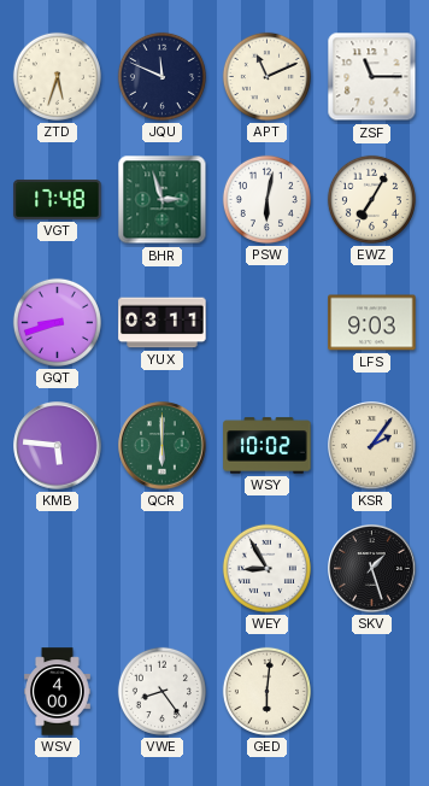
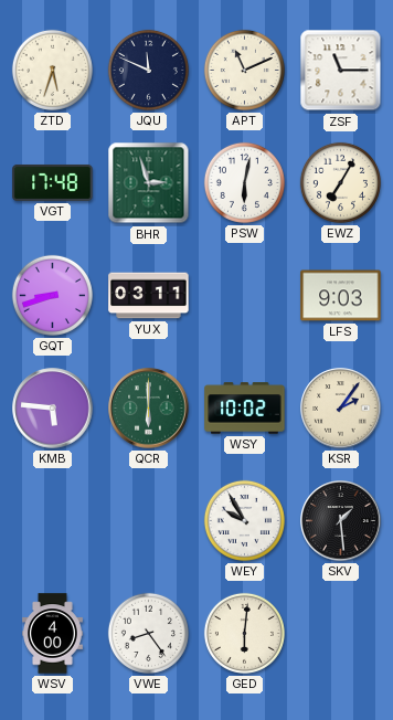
WEY: 8:55 -> 9:55 (244, 520)
SKV: 1:27 -> 1:29 (341, 521)
